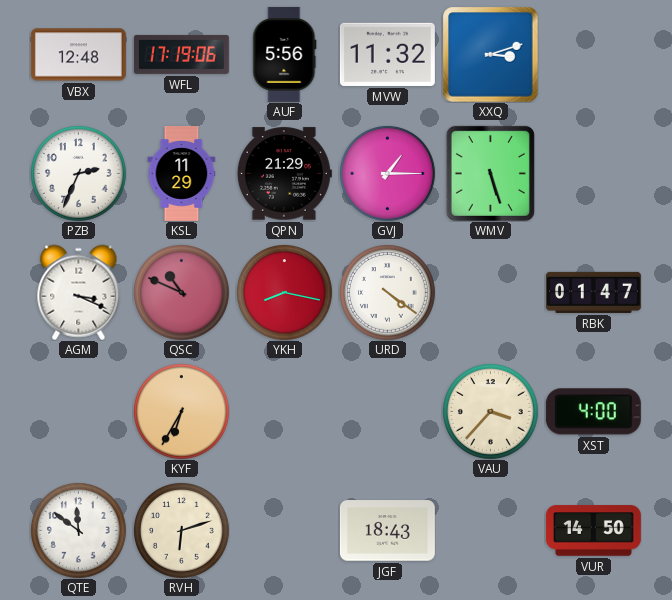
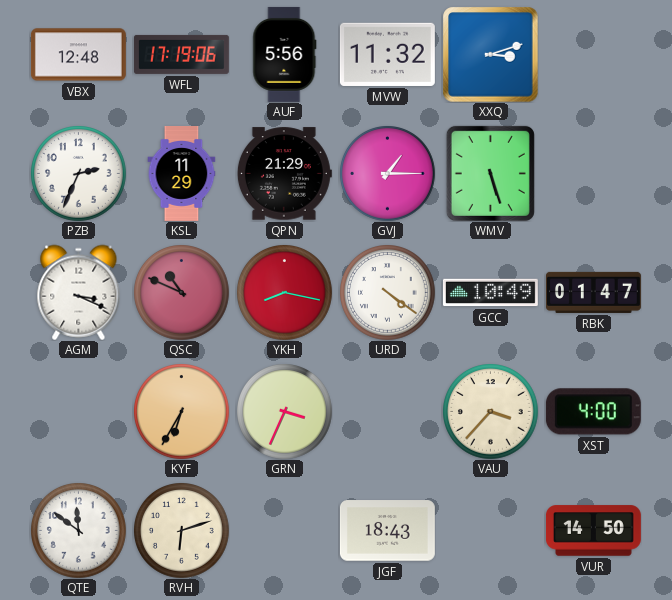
GCC: none -> 10:49 (490, 293)
GRN: none -> 3:34 (285, 412)
